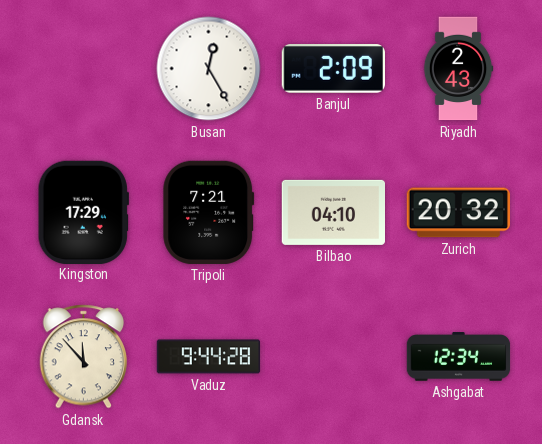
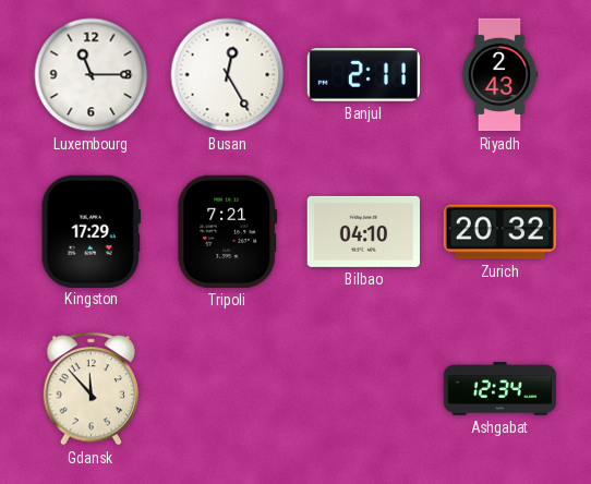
Luxembourg: none -> 11:15 (92, 75)
Banjul: 2:09 -> 2:11 (363, 75)
Vaduz: 9:44 -> none (209, 357)
